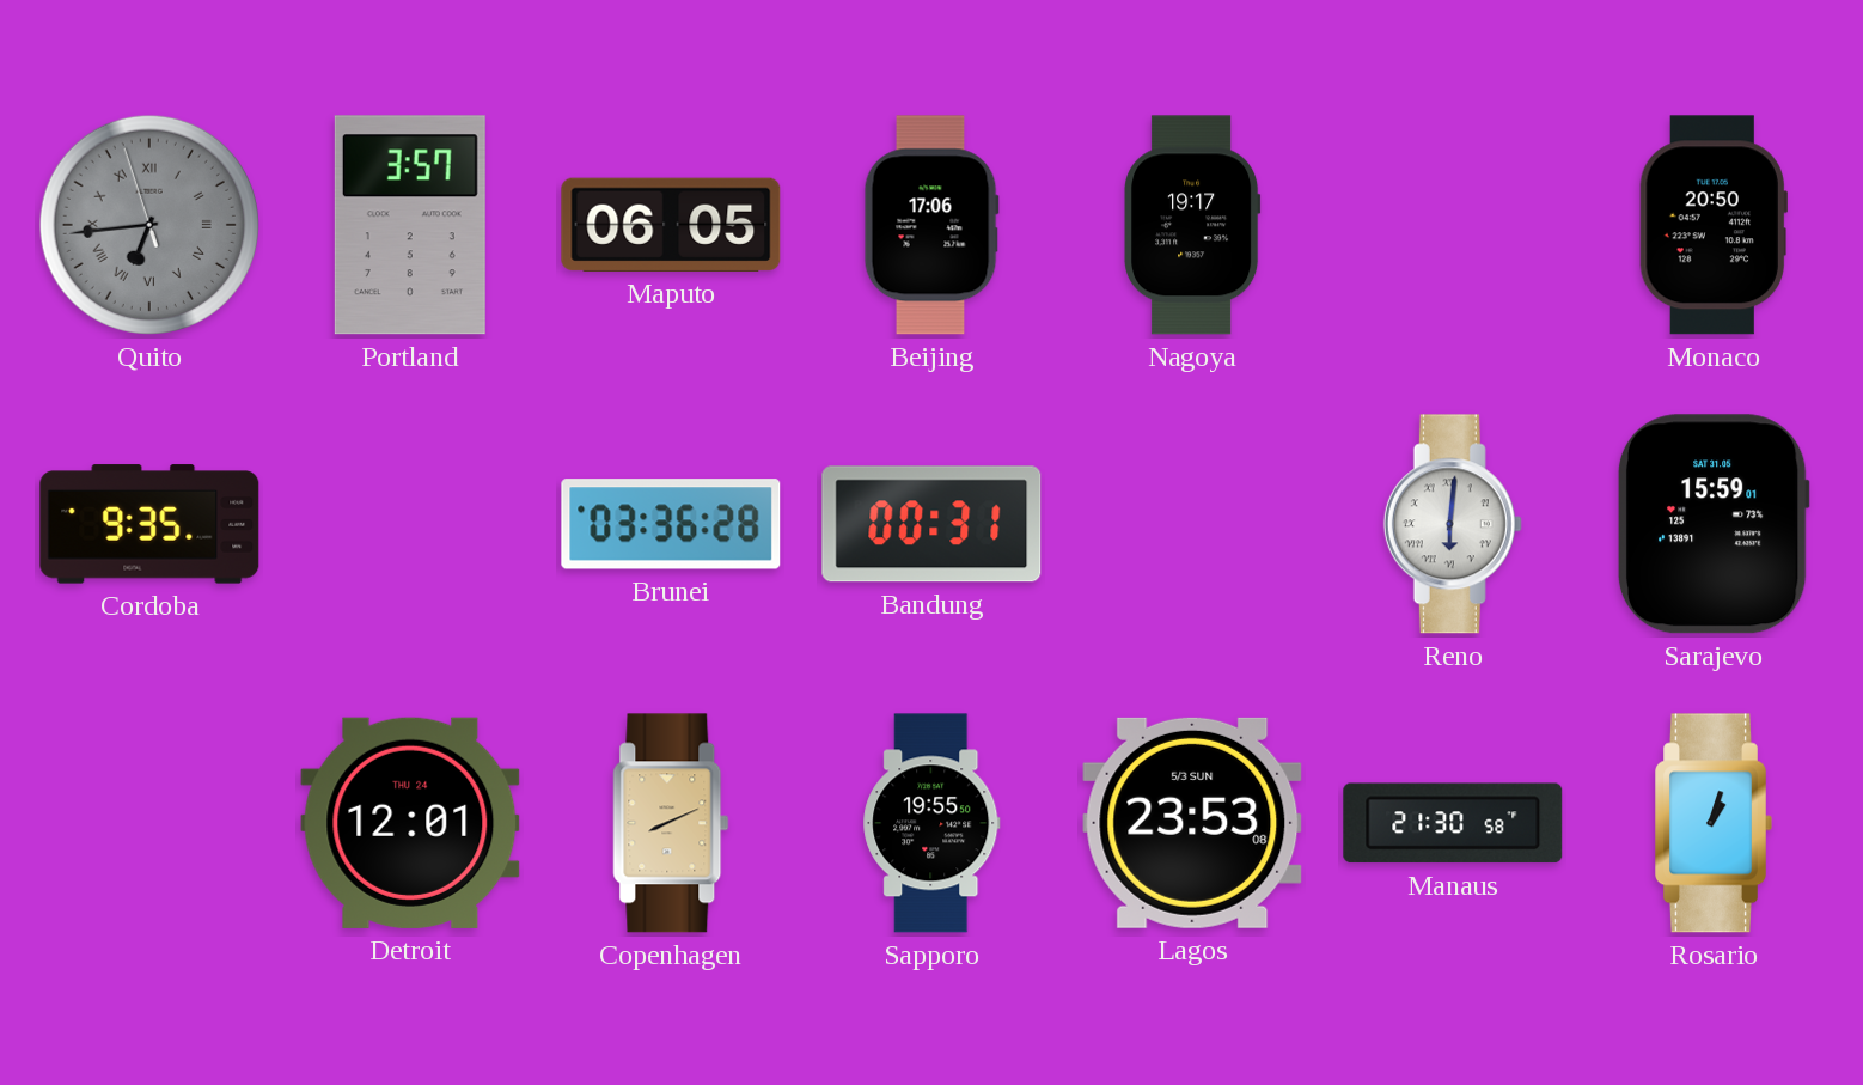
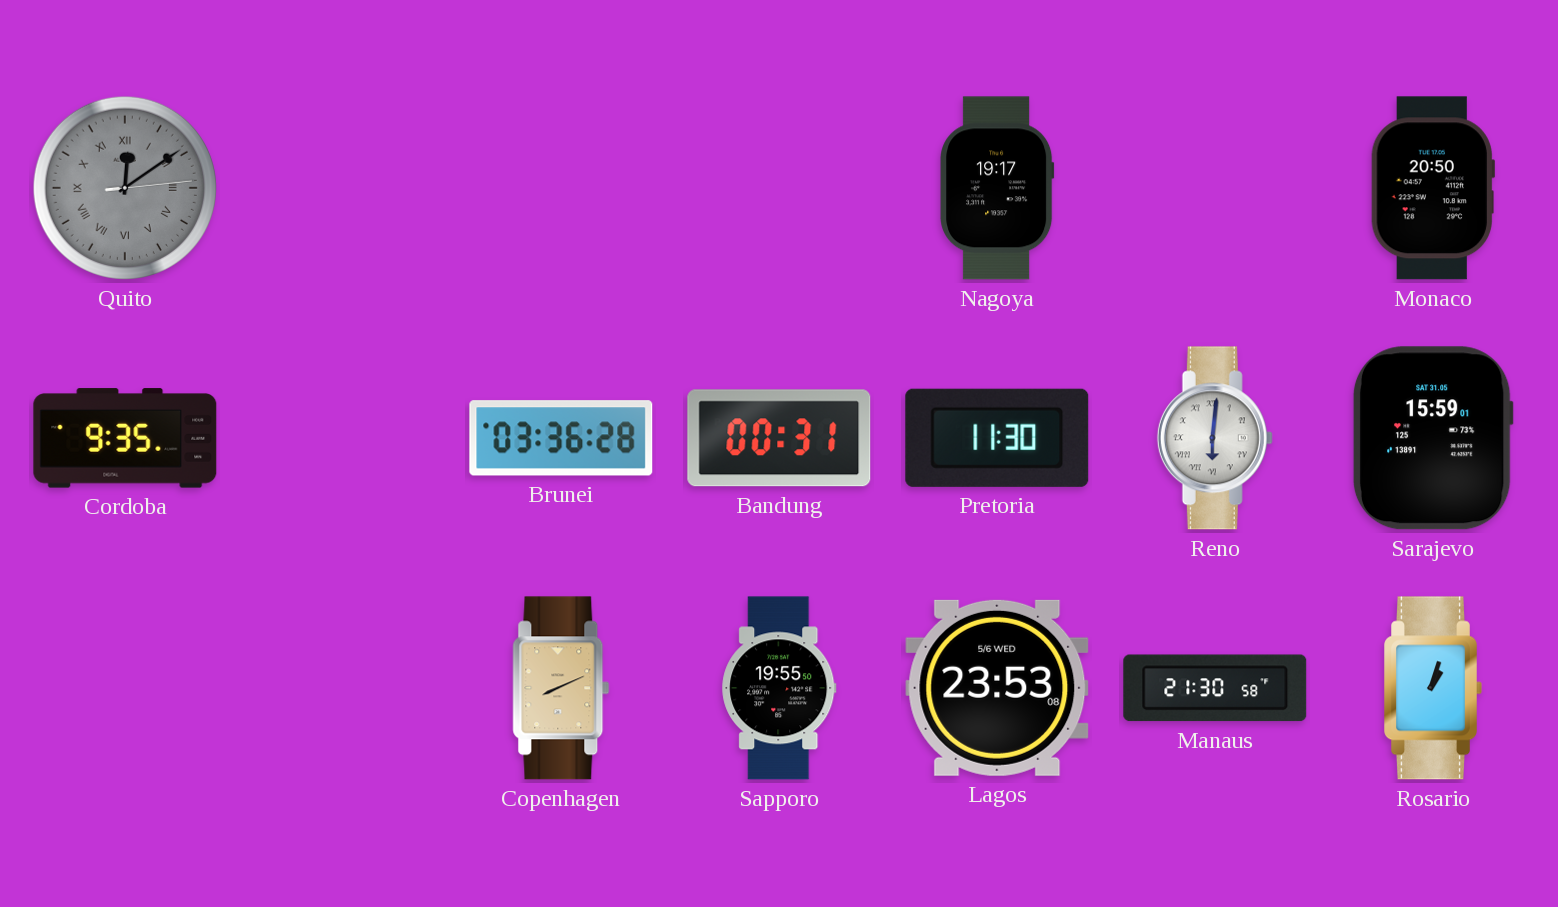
Quito: 6:43 -> 12:09 (125, 188)
Portland: 3:57 -> none (410, 225)
Maputo: 06:05 -> none (671, 225)
Beijing: 17:06 -> none (931, 225)
Pretoria: none -> 11:30 (997, 438)
Detroit: 12:01 -> none (410, 823)
Lagos date: 5/3 SUN -> 5/6 WED (997, 688)
